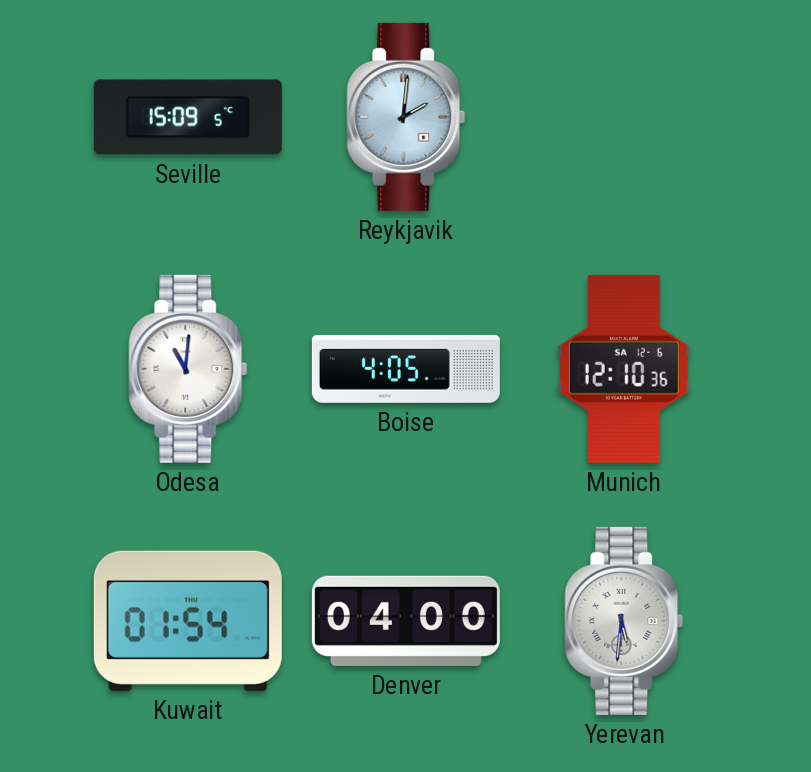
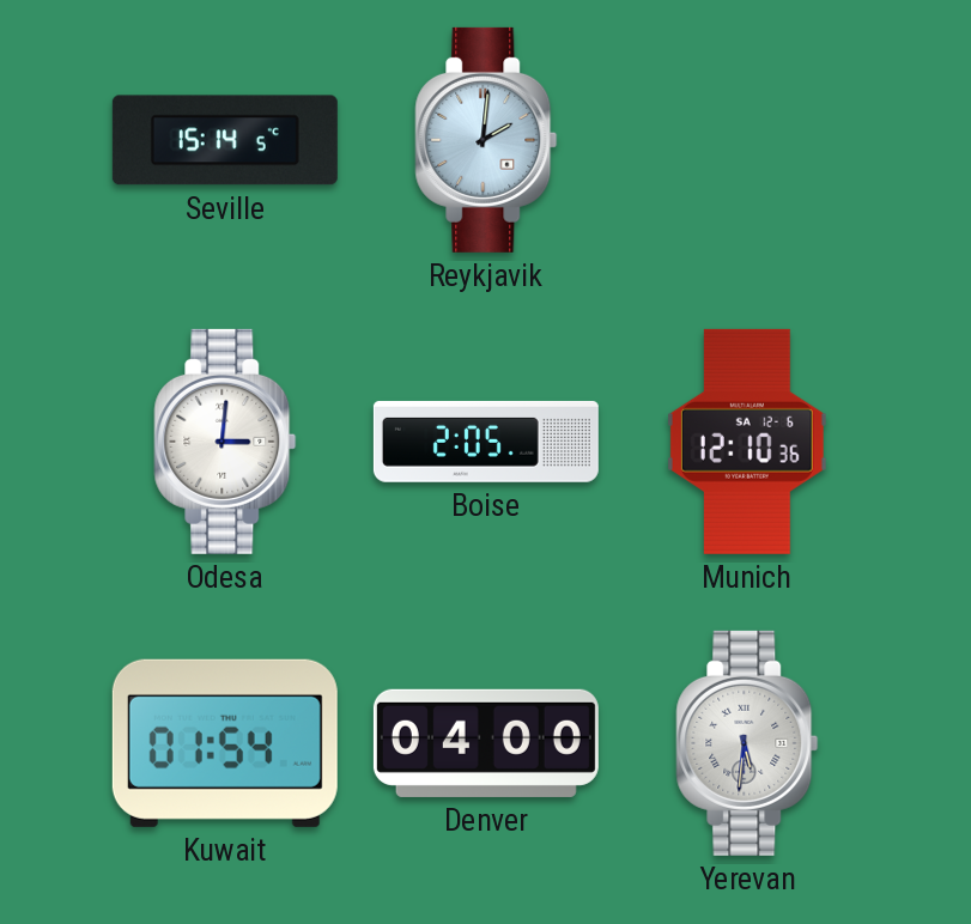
Seville: 15:09 -> 15:14 (225, 140)
Odesa: 11:01 -> 3:01 (225, 442)
Boise: 4:05 -> 2:05 (486, 442)
